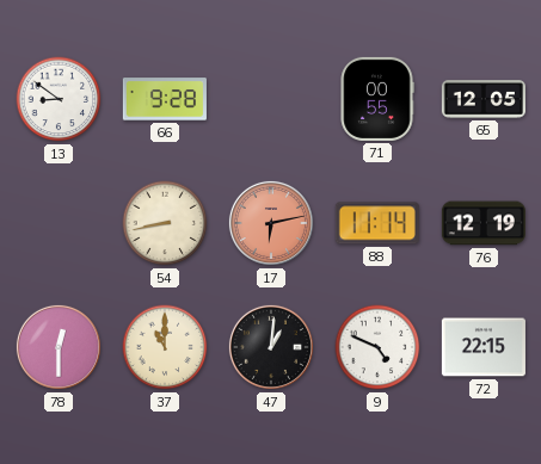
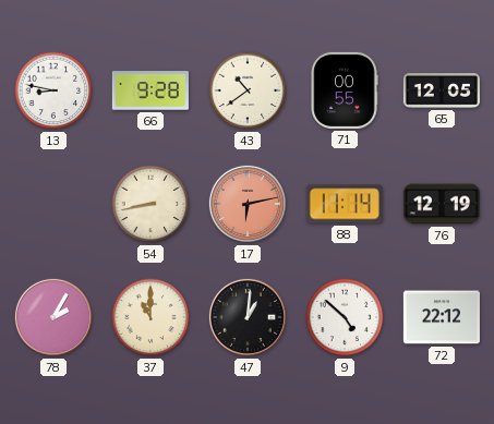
13: 8:51 -> 8:47 (53, 90)
43: none -> 10:39 (248, 90)
78: 12:30 -> 2:05 (53, 317)
9: 4:49 -> 4:52 (345, 317)
72: 22:15 -> 22:12 (442, 317)
